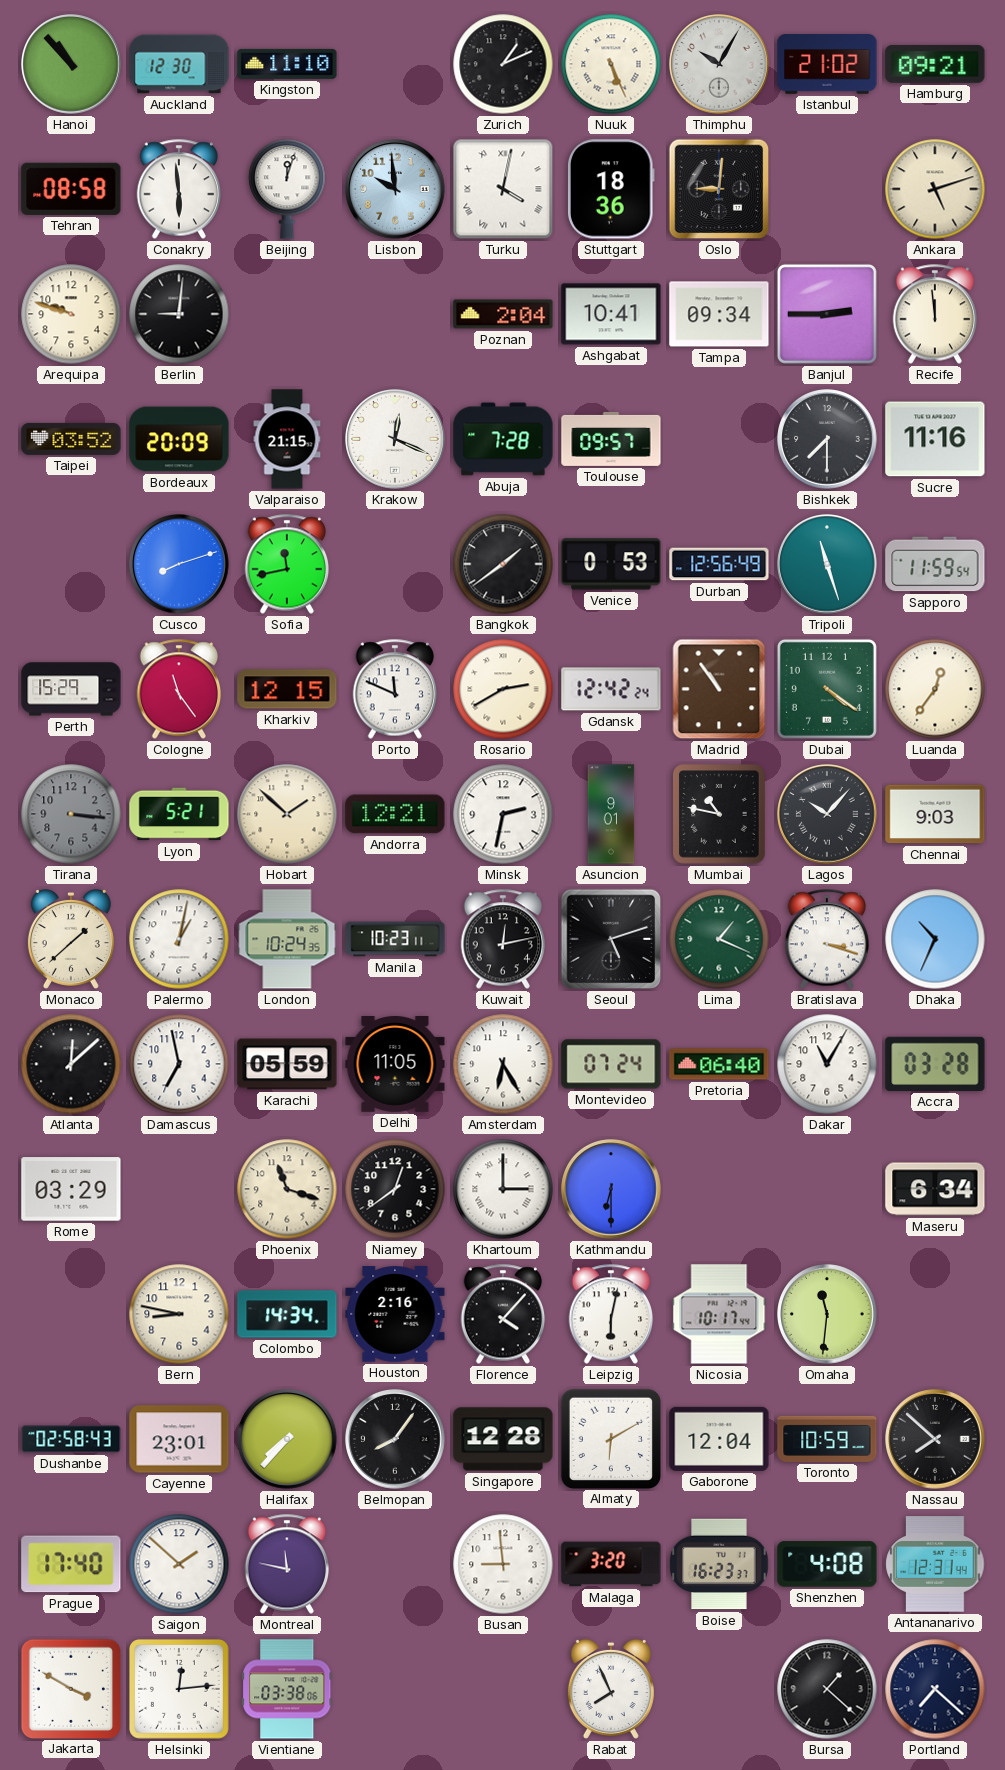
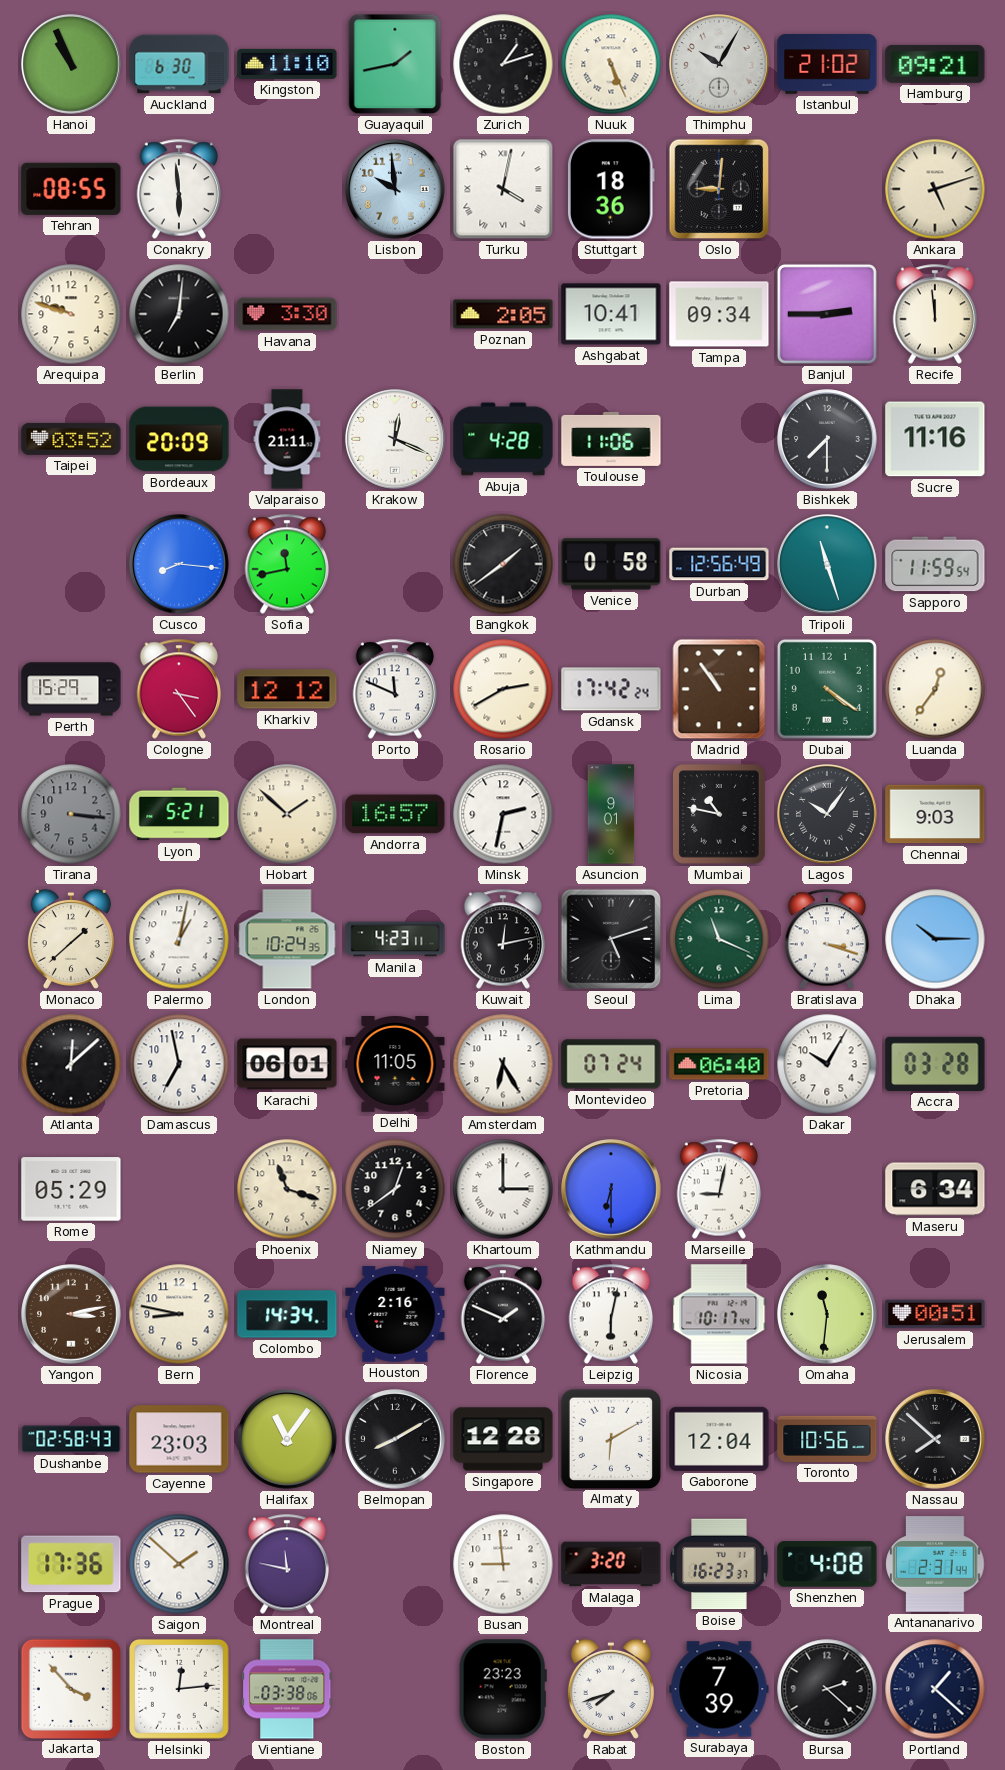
Hanoi: 10:53 -> 10:56 (71, 64)
Auckland: 12:30 -> 6:30 (179, 64)
Guayaquil: none -> 1:43 (395, 64)
Zurich: 1:11 -> 1:12 (503, 64)
Tehran: 08:58 -> 08:55 (71, 189)
Beijing: 12:03 -> none (287, 189)
Berlin: 9:01 -> 7:01 (179, 314)
Havana: none -> 3:30 (287, 314)
Poznan: 2:04 -> 2:05 (503, 314)
Valparaiso: 21:15 -> 21:11 (287, 439)
Abuja: 7:28 -> 4:28 (503, 439)
Toulouse: 09:57 -> 11:06 (611, 439)
Cusco: 8:12 -> 8:16 (179, 564)
Venice: 0:53 -> 0:58 (611, 564)
Cologne: 11:24 -> 3:24 (179, 689)
Kharkiv: 12:15 -> 12:12 (287, 689)
Gdansk: 12:42 -> 17:42 (611, 689)
Andorra: 12:21 -> 16:57 (395, 814)
Lagos: 10:07 -> 10:06 (827, 814)
Manila: 10:23 -> 4:23 (395, 939)
Lima: 1:19 -> 11:19 (719, 939)
Dhaka: 10:34 -> 10:15 (935, 939)
Karachi: 05:59 -> 06:01 (287, 1064)
Dakar: 11:05 -> 10:05 (827, 1064)
Rome: 03:29 -> 05:29 (71, 1189)
Marseille: none -> 9:02 (719, 1189)
Yangon: none -> 3:13 (71, 1314)
Florence: 4:07 -> 1:49 (503, 1314)
Jerusalem: none -> 00:51 (935, 1314)
Cayenne: 23:01 -> 23:03 (179, 1439)
Halifax: 7:37 -> 11:06 (287, 1439)
Belmopan: 8:06 -> 8:10 (395, 1439)
Toronto: 10:59 -> 10:56 (827, 1439)
Prague: 17:40 -> 17:36 (71, 1564)
Antananarivo: 12:31 -> 2:31 (935, 1564)
Jakarta: 3:50 -> 3:53 (70, 1688)
Boston: none -> 23:23 (503, 1689)
Rabat: 7:56 -> 7:42 (611, 1689)
Surabaya: none -> 7:39 (719, 1689)
Bursa: 1:22 -> 2:22 (827, 1689)
Portland: 7:22 -> 1:22 (935, 1689)
